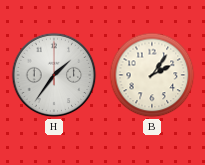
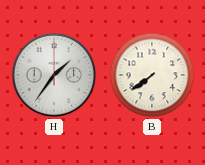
B: 2:06 -> 7:39 (152, 75)
